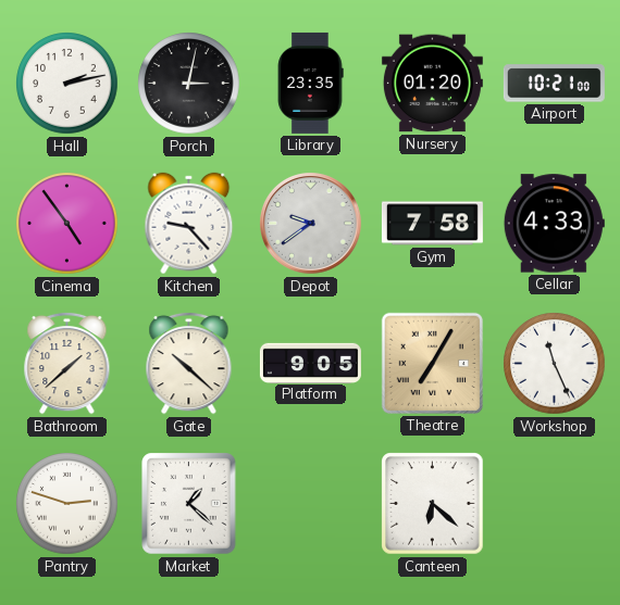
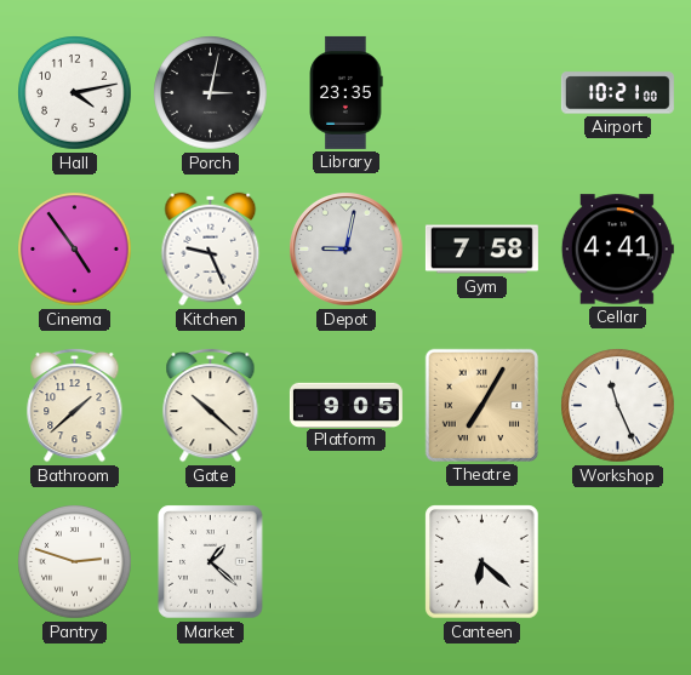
Hall: 2:13 -> 4:13 (75, 93)
Nursery: 01:20 -> none (432, 84)
Kitchen: 9:23 -> 9:26 (211, 250)
Depot: 9:39 -> 9:02 (347, 250)
Cellar: 4:33 -> 4:41 (617, 250)
